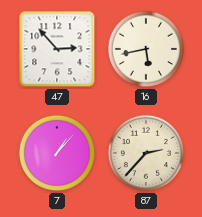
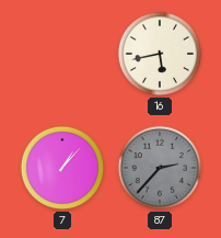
47: 2:53 -> none (57, 49)
87 dial: cream -> grey (160, 168)
